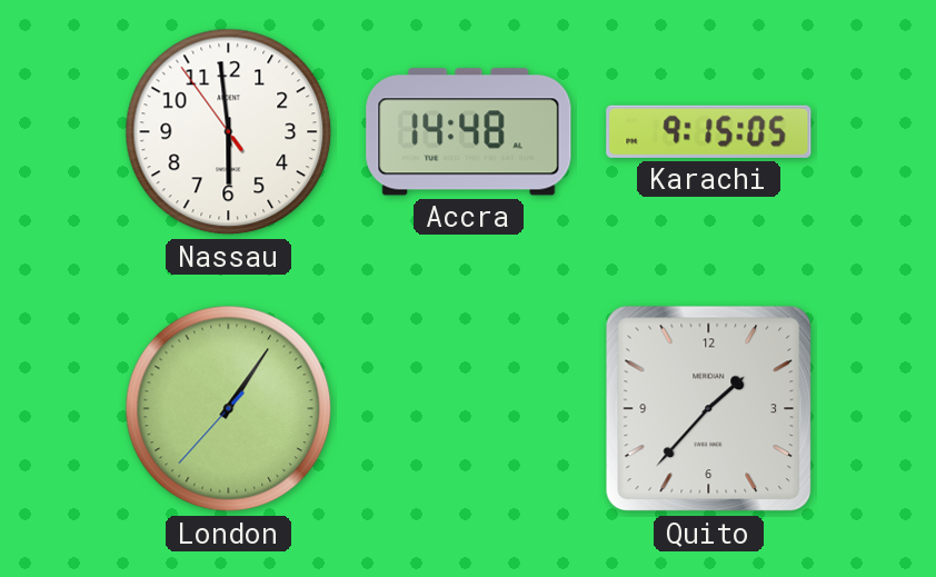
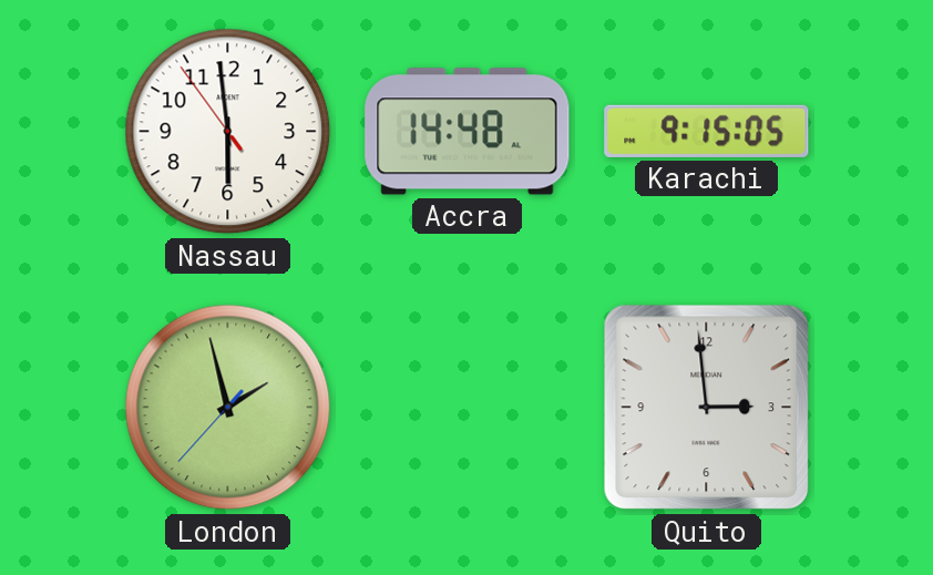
London: 1:05 -> 1:57 (228, 408)
Quito: 1:37 -> 2:59 (707, 408)
